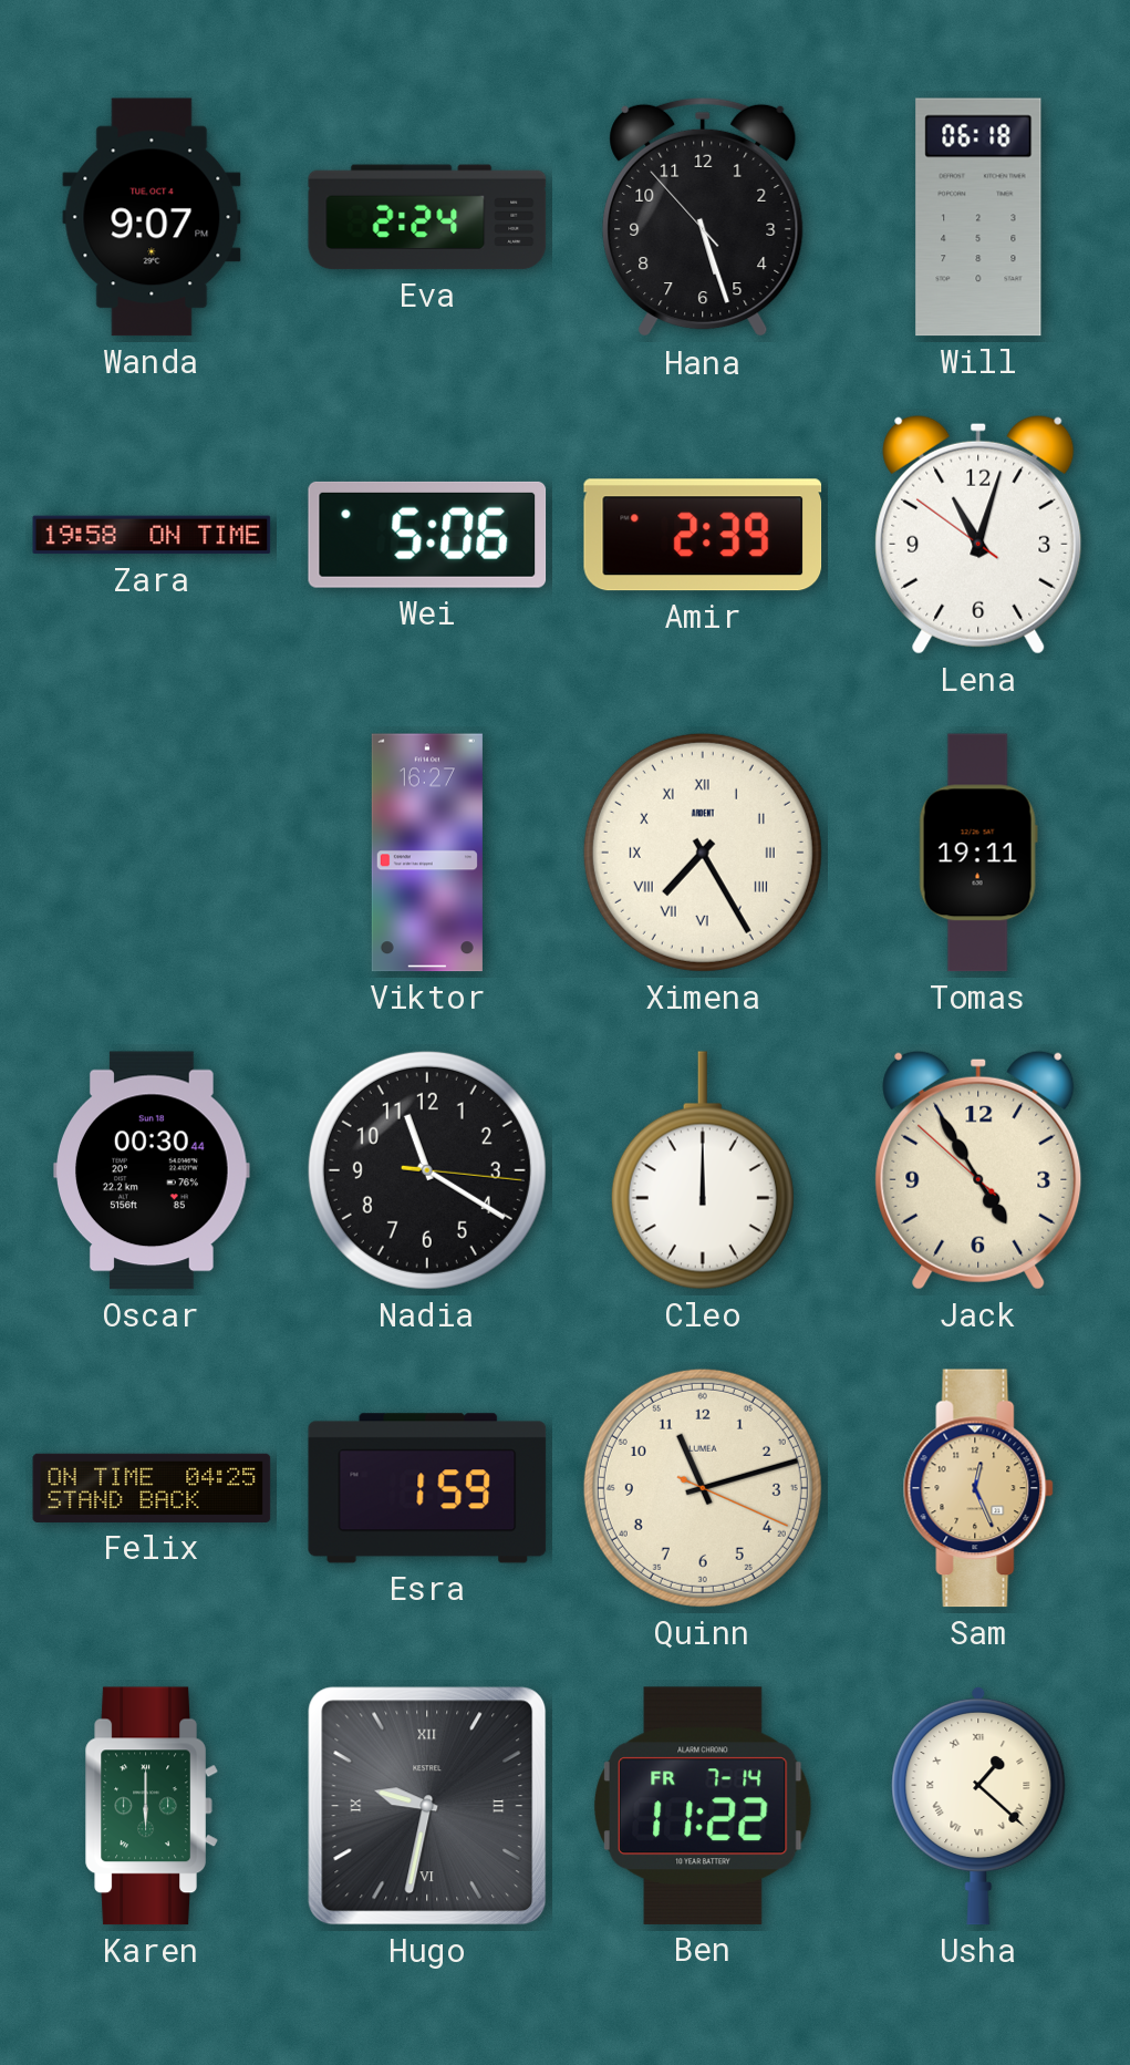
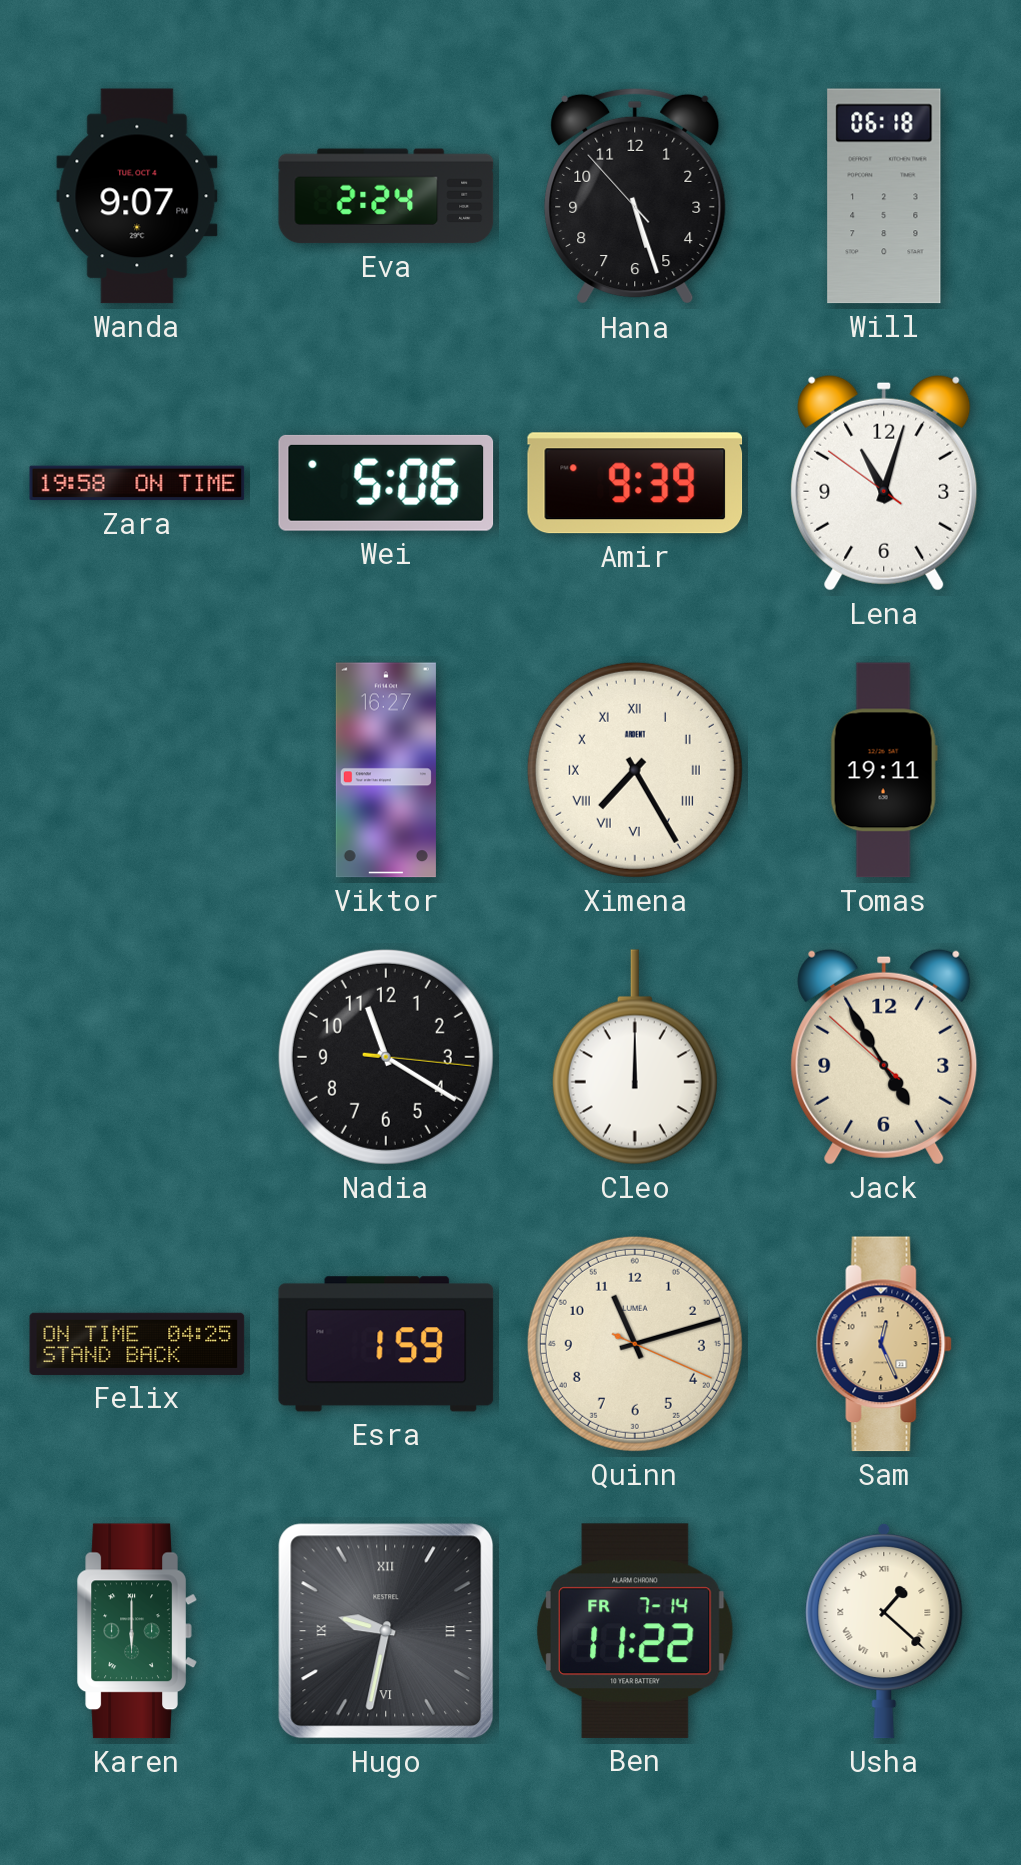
Amir: 2:39 -> 9:39 (635, 483)
Oscar: 00:30 -> none (152, 1170)
